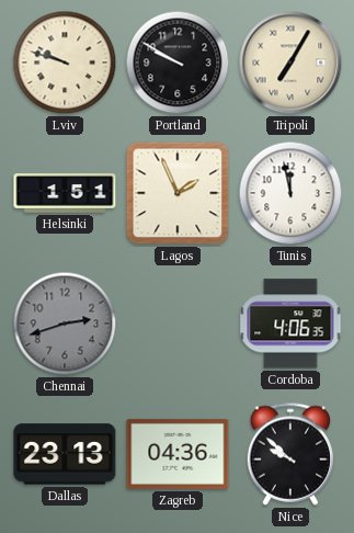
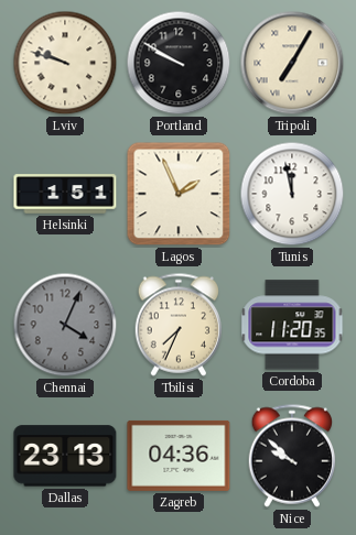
Chennai: 2:42 -> 4:04 (65, 325)
Tbilisi: none -> 7:34 (177, 325)
Cordoba: 4:06 -> 11:20 (292, 325)
